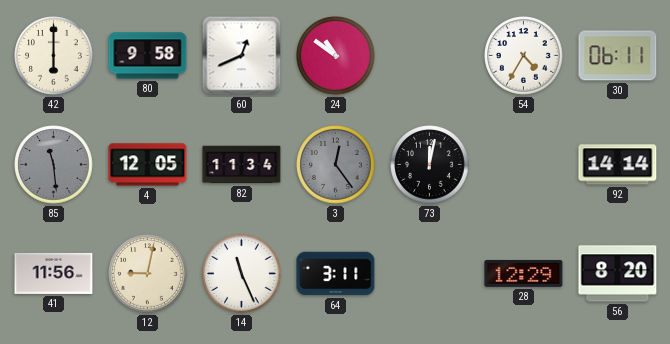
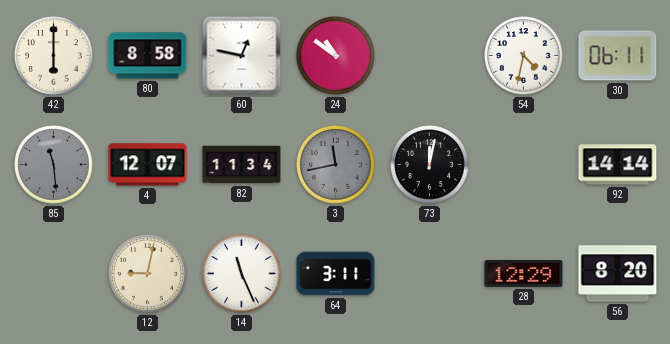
80: 9:58 -> 8:58 (148, 56)
60: 12:41 -> 12:47 (242, 56)
54: 4:35 -> 4:32 (524, 56)
4: 12:05 -> 12:07 (148, 165)
3: 12:24 -> 11:43 (336, 165)
41: 11:56 -> none (54, 273)
